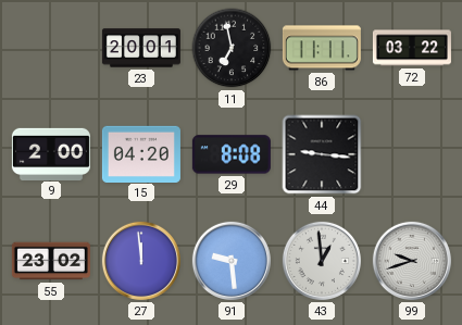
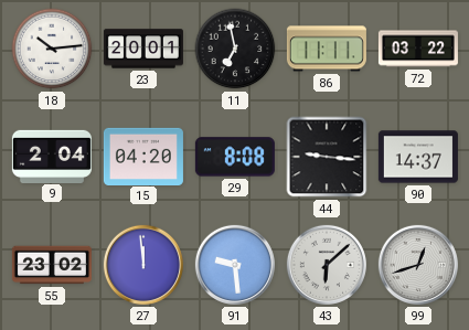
18: none -> 10:14 (52, 49)
9: 2:00 -> 2:04 (52, 156)
90: none -> 14:37 (418, 157)
43: 12:59 -> 6:08 (327, 265)
99: 9:42 -> 12:42 (418, 265)
